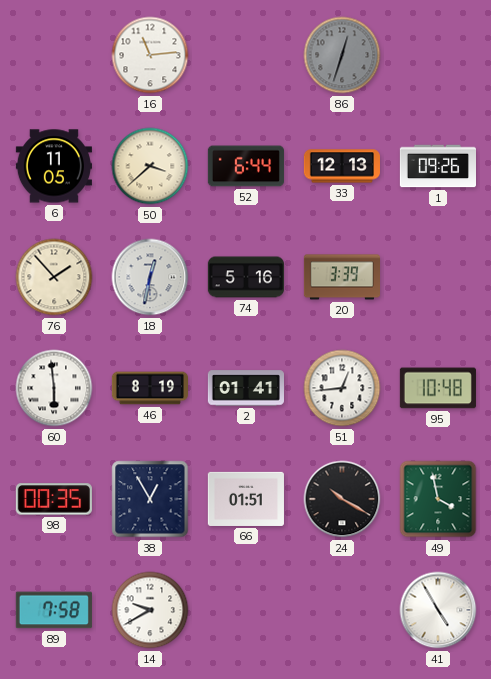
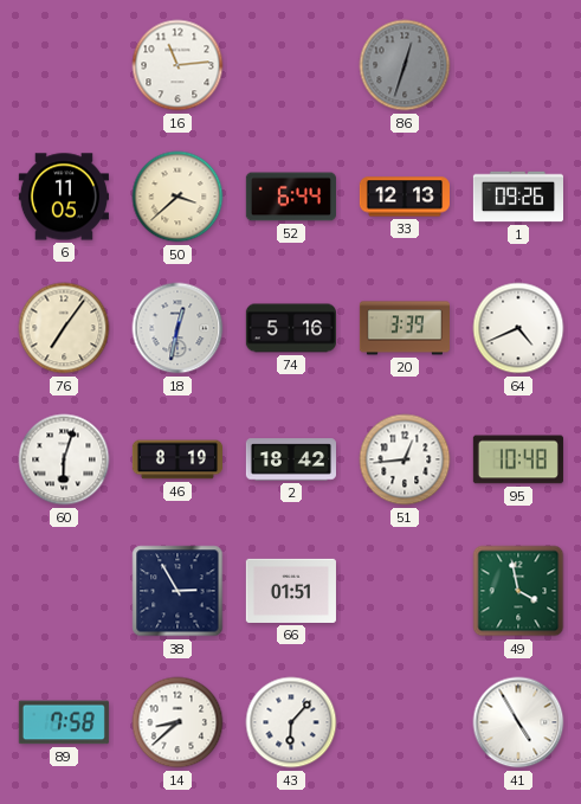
76: 1:53 -> 7:06 (64, 328)
64: none -> 4:41 (518, 328)
60: 5:59 -> 6:03 (64, 459)
2: 01:41 -> 18:42 (290, 459)
98: 00:35 -> none (54, 499)
38: 12:55 -> 2:55 (177, 591)
24: 10:20 -> none (342, 499)
14: 9:40 -> 8:38 (177, 722)
43: none -> 6:07 (291, 722)
